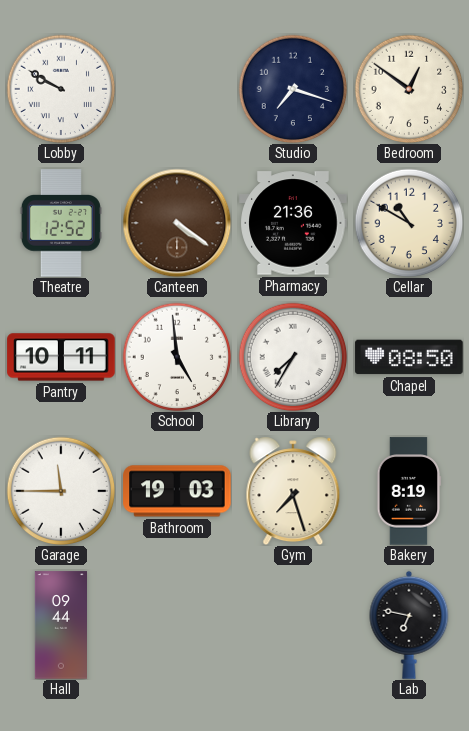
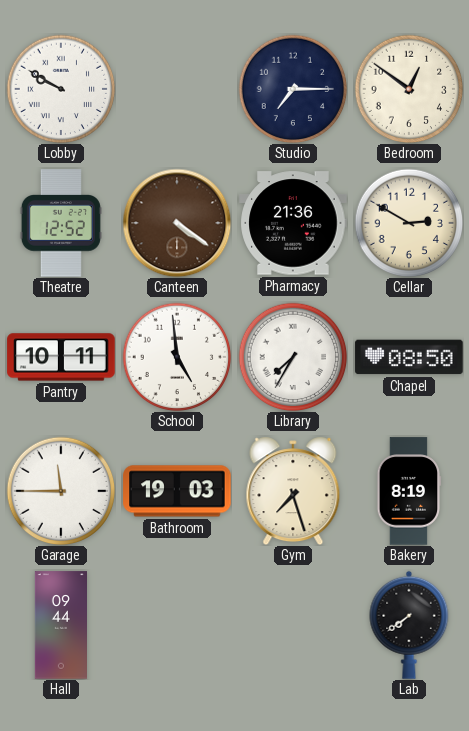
Studio: 7:18 -> 7:15 (293, 89)
Cellar: 10:50 -> 2:50 (409, 223)
Lab: 6:47 -> 7:39 (409, 625)
